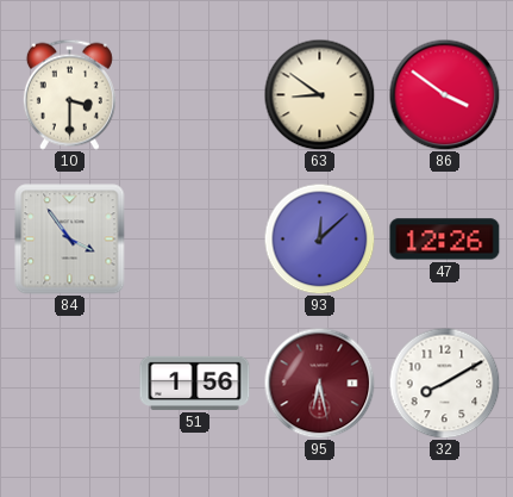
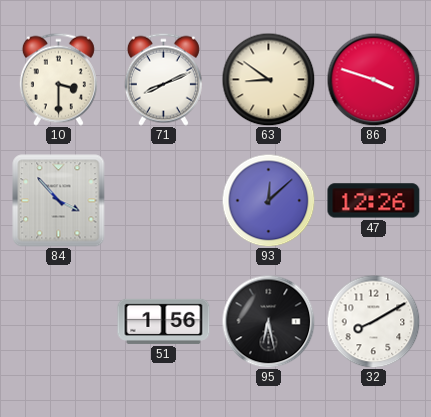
71: none -> 8:11 (163, 79)
86: 3:51 -> 3:48 (373, 79)
84: 3:54 -> 3:53 (59, 201)
95 dial: burgundy -> black (268, 321)
